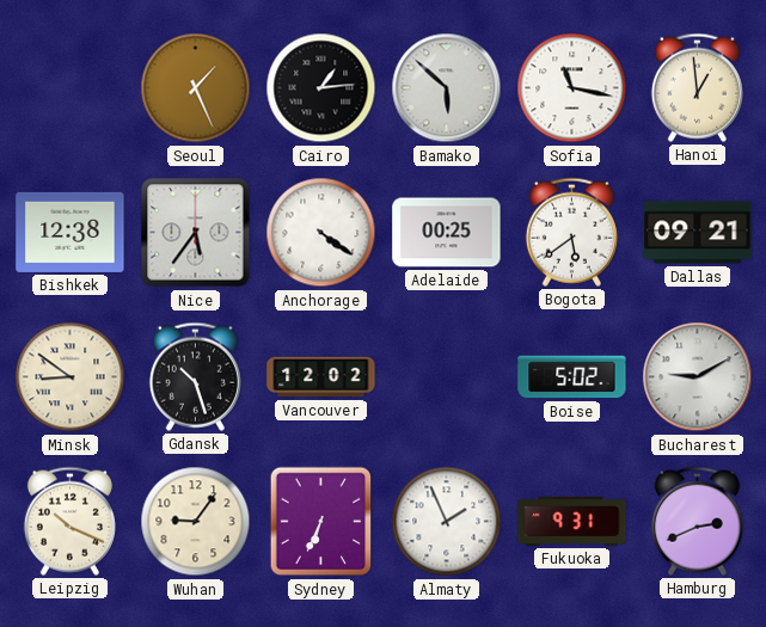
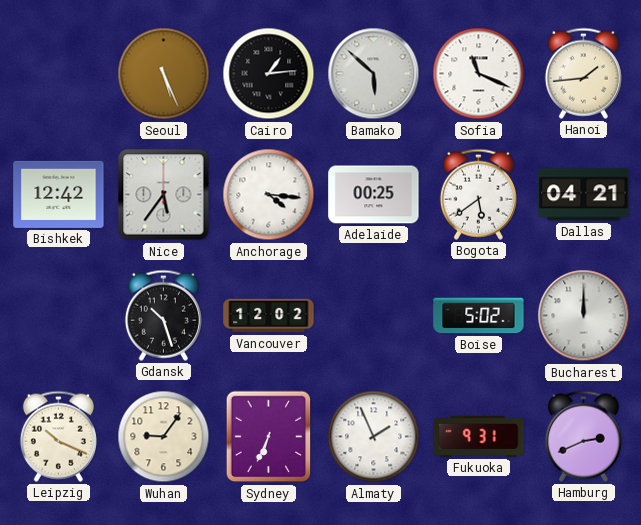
Seoul: 1:26 -> 5:26 (164, 74)
Sofia: 11:17 -> 11:19 (479, 74)
Hanoi: 12:59 -> 1:44 (583, 73)
Bishkek: 12:38 -> 12:42 (59, 194)
Anchorage: 4:21 -> 4:16 (269, 195)
Dallas: 09:21 -> 04:21 (584, 195)
Minsk: 8:51 -> none (71, 377)
Bucharest: 9:10 -> 12:00 (584, 316)
